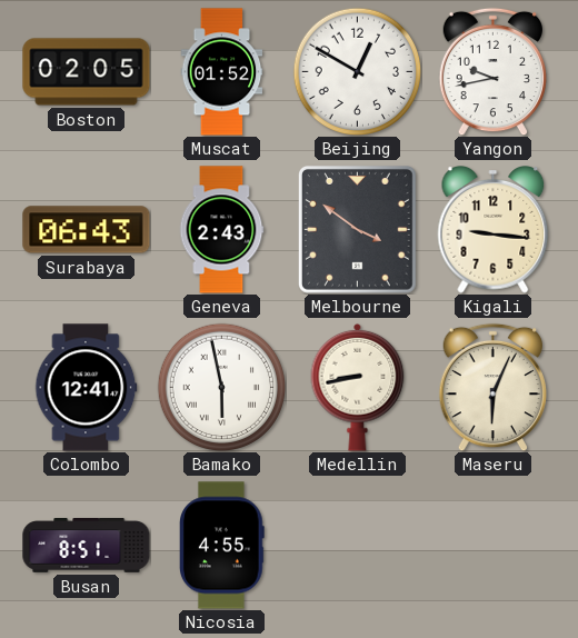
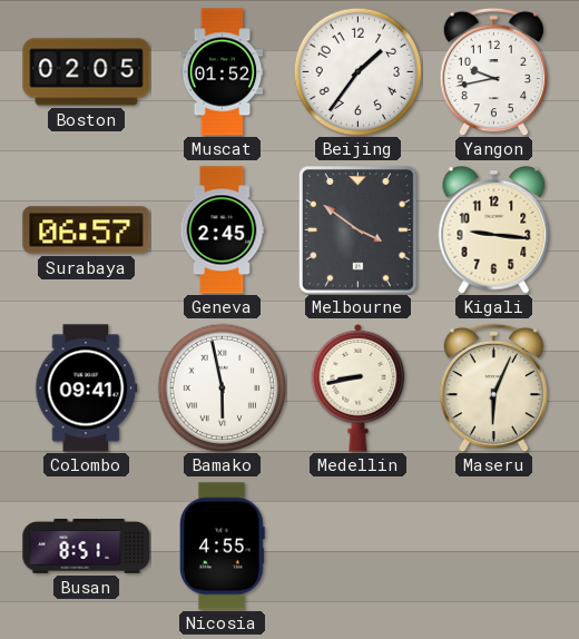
Beijing: 12:50 -> 1:36 (357, 71)
Surabaya: 06:43 -> 06:57 (87, 230)
Geneva: 2:43 -> 2:45 (222, 230)
Colombo: 12:41 -> 09:41 (87, 389)
